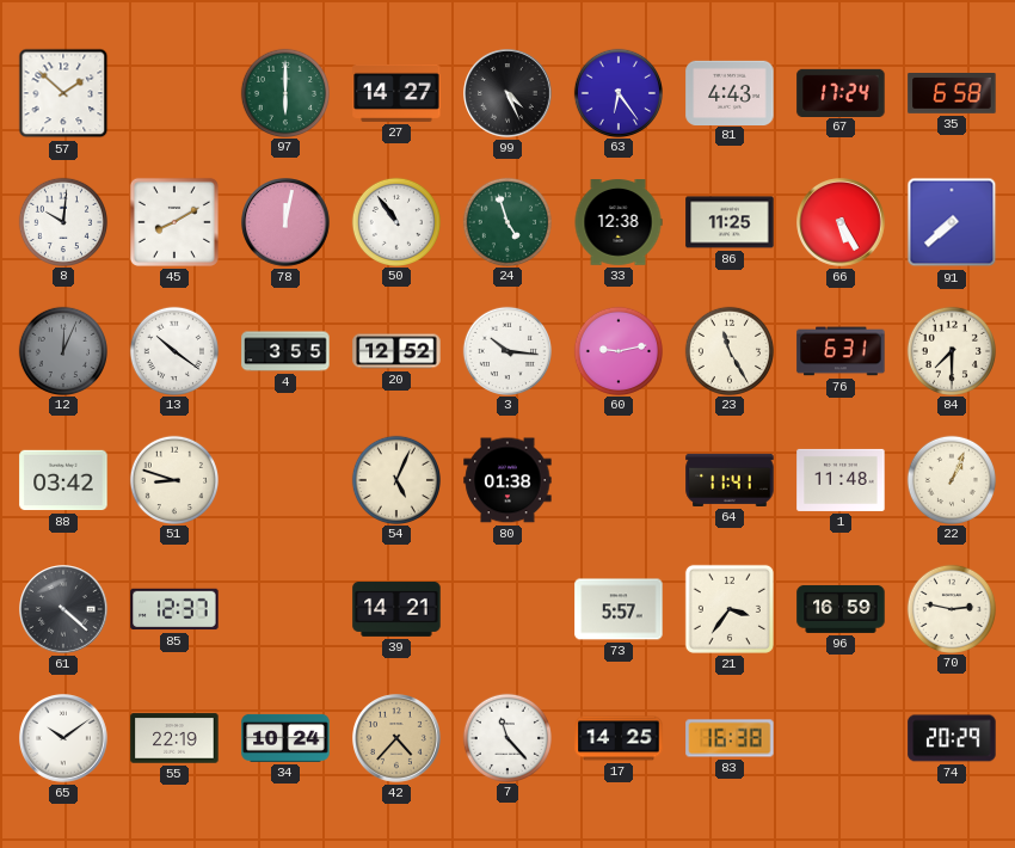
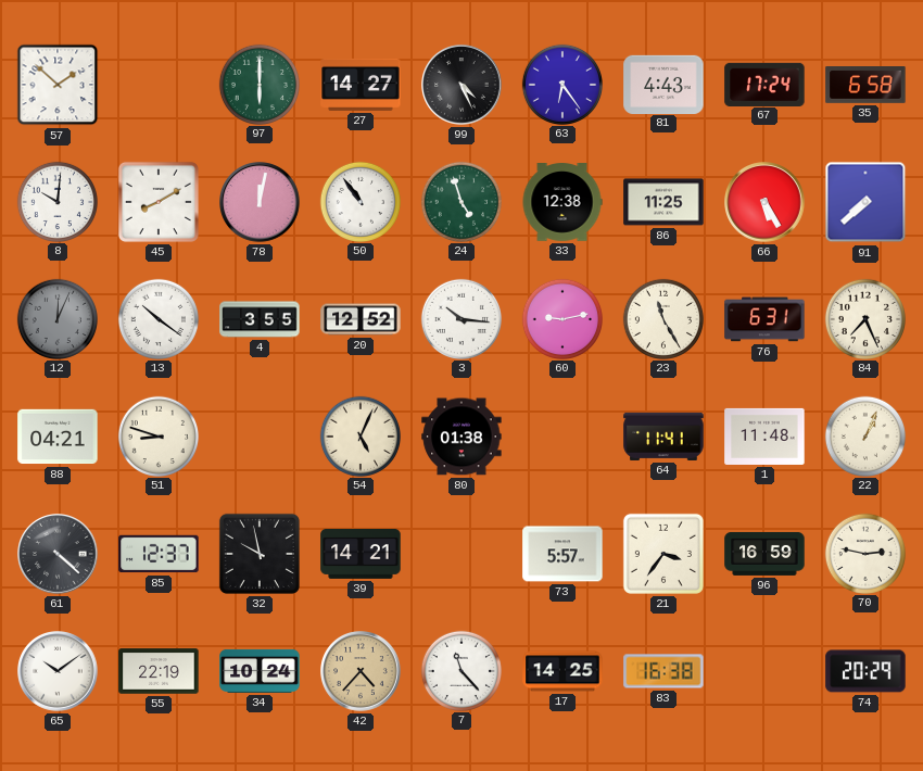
84: 7:30 -> 7:26 (864, 318)
88: 03:42 -> 04:21 (58, 437)
32: none -> 9:58 (260, 554)
